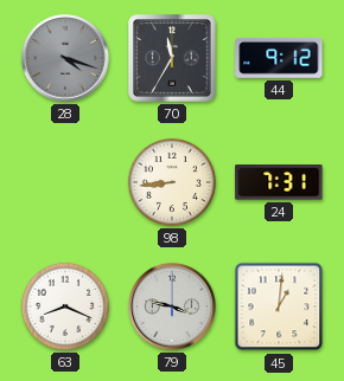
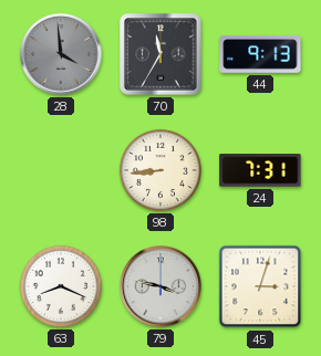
28: 4:18 -> 3:59 (61, 54)
44: 9:12 -> 9:13 (260, 54)
45: 1:01 -> 3:03 (260, 286)
